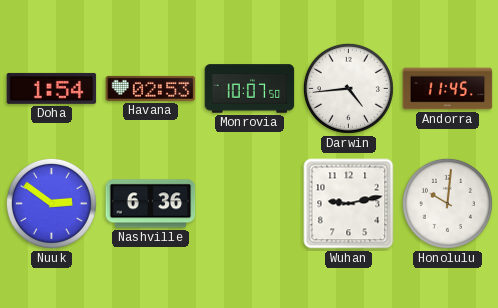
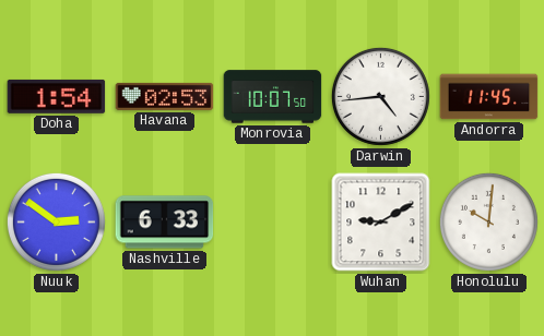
Nashville: 6:36 -> 6:33 (165, 223)
Wuhan: 9:13 -> 9:10 (381, 223)
